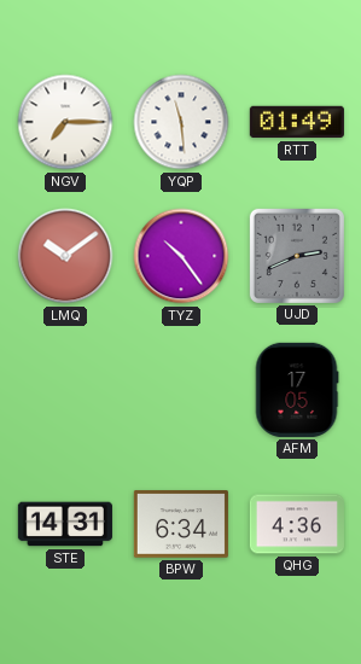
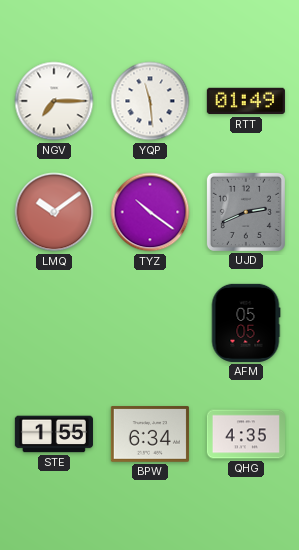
TYZ: 10:24 -> 10:21 (150, 212)
AFM: 17:05 -> 05:05 (246, 323)
STE: 14:31 -> 1:55 (54, 434)
QHG: 4:36 -> 4:35 (246, 434)
